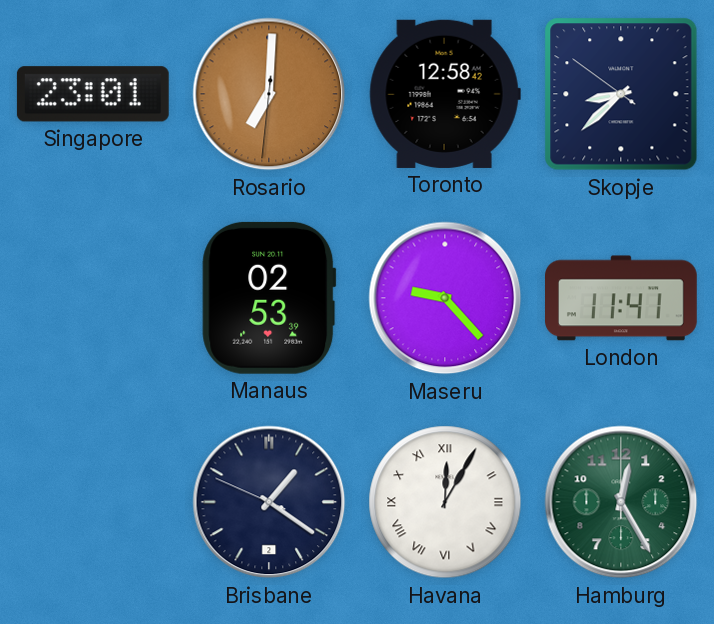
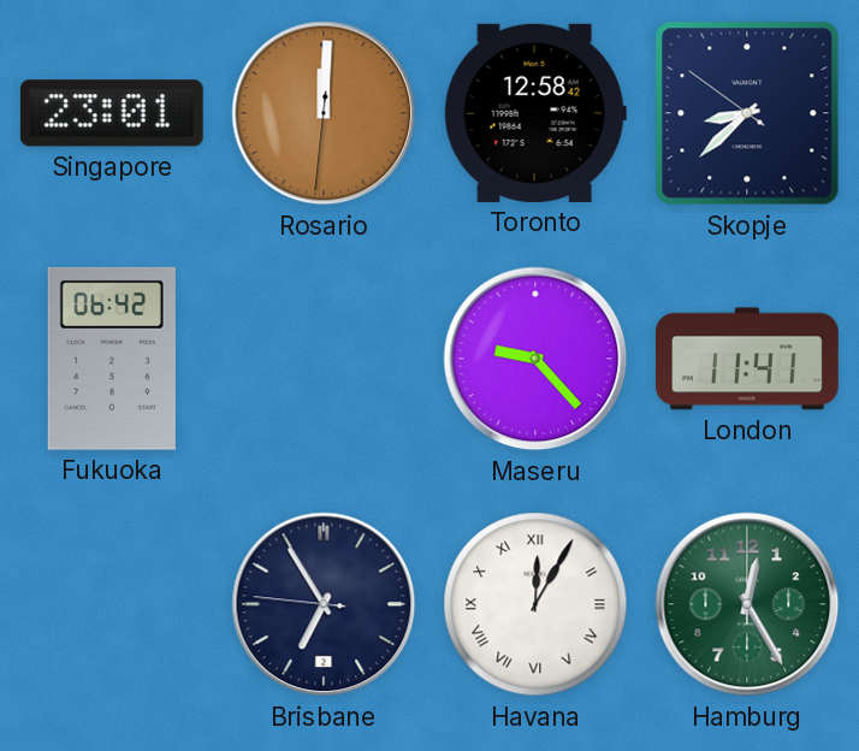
Rosario: 7:00 -> 12:00 (324, 113)
Fukuoka: none -> 06:42 (112, 359)
Manaus: 02:53 -> none (269, 298)
Brisbane: 1:20 -> 6:54 (324, 604)
